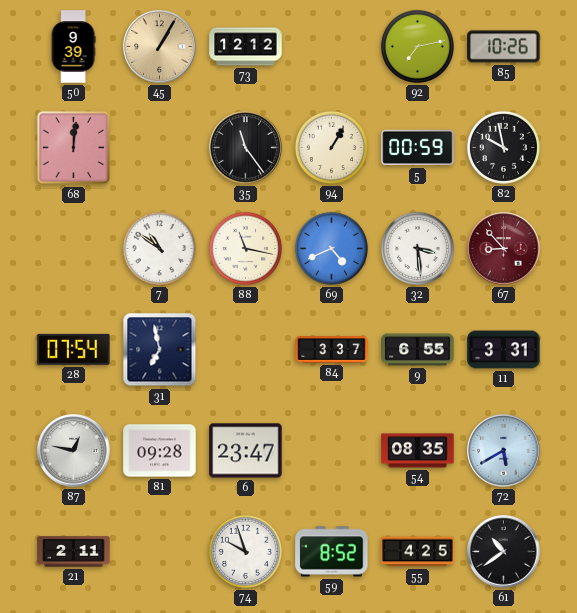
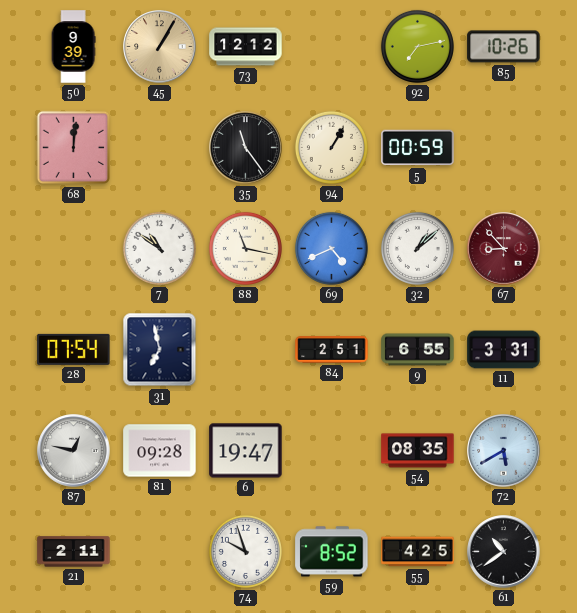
82: 9:58 -> none (503, 147)
32: 3:29 -> 1:08 (417, 248)
84: 3:37 -> 2:51 (332, 350)
6: 23:47 -> 19:47 (246, 451)
